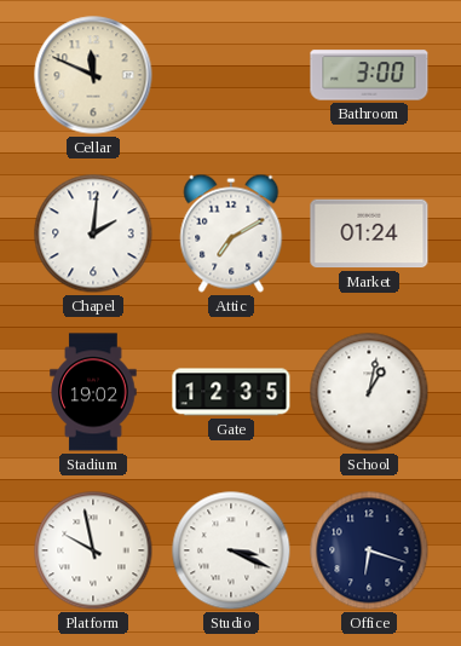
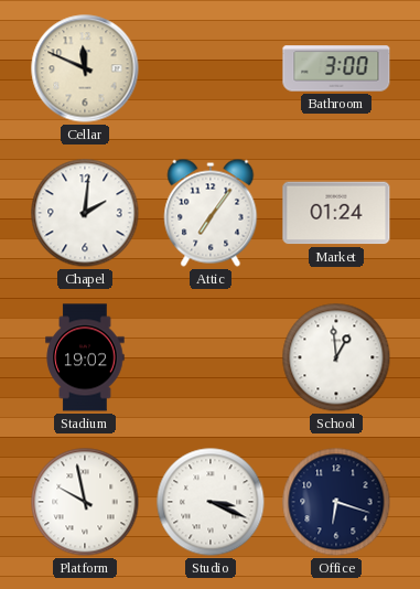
Attic: 7:10 -> 7:06 (211, 213)
Gate: 12:35 -> none (231, 392)
School: 1:02 -> 12:59 (336, 357)
